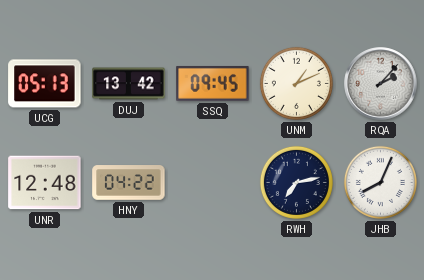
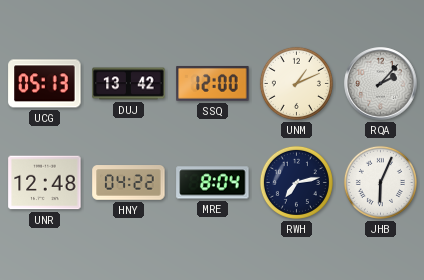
SSQ: 09:45 -> 12:00 (213, 83)
MRE: none -> 8:04 (213, 183)
JHB: 8:04 -> 6:04 (380, 182)
